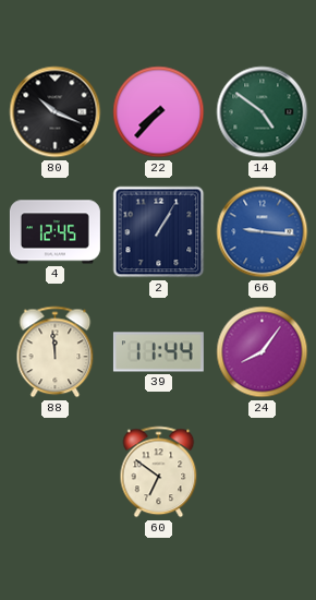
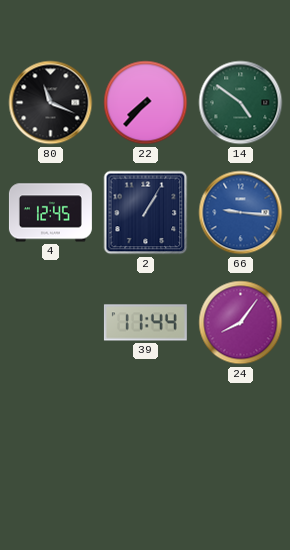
80: 10:19 -> 11:19 (51, 103)
88: 11:59 -> none (56, 352)
60: 6:51 -> none (159, 472)
